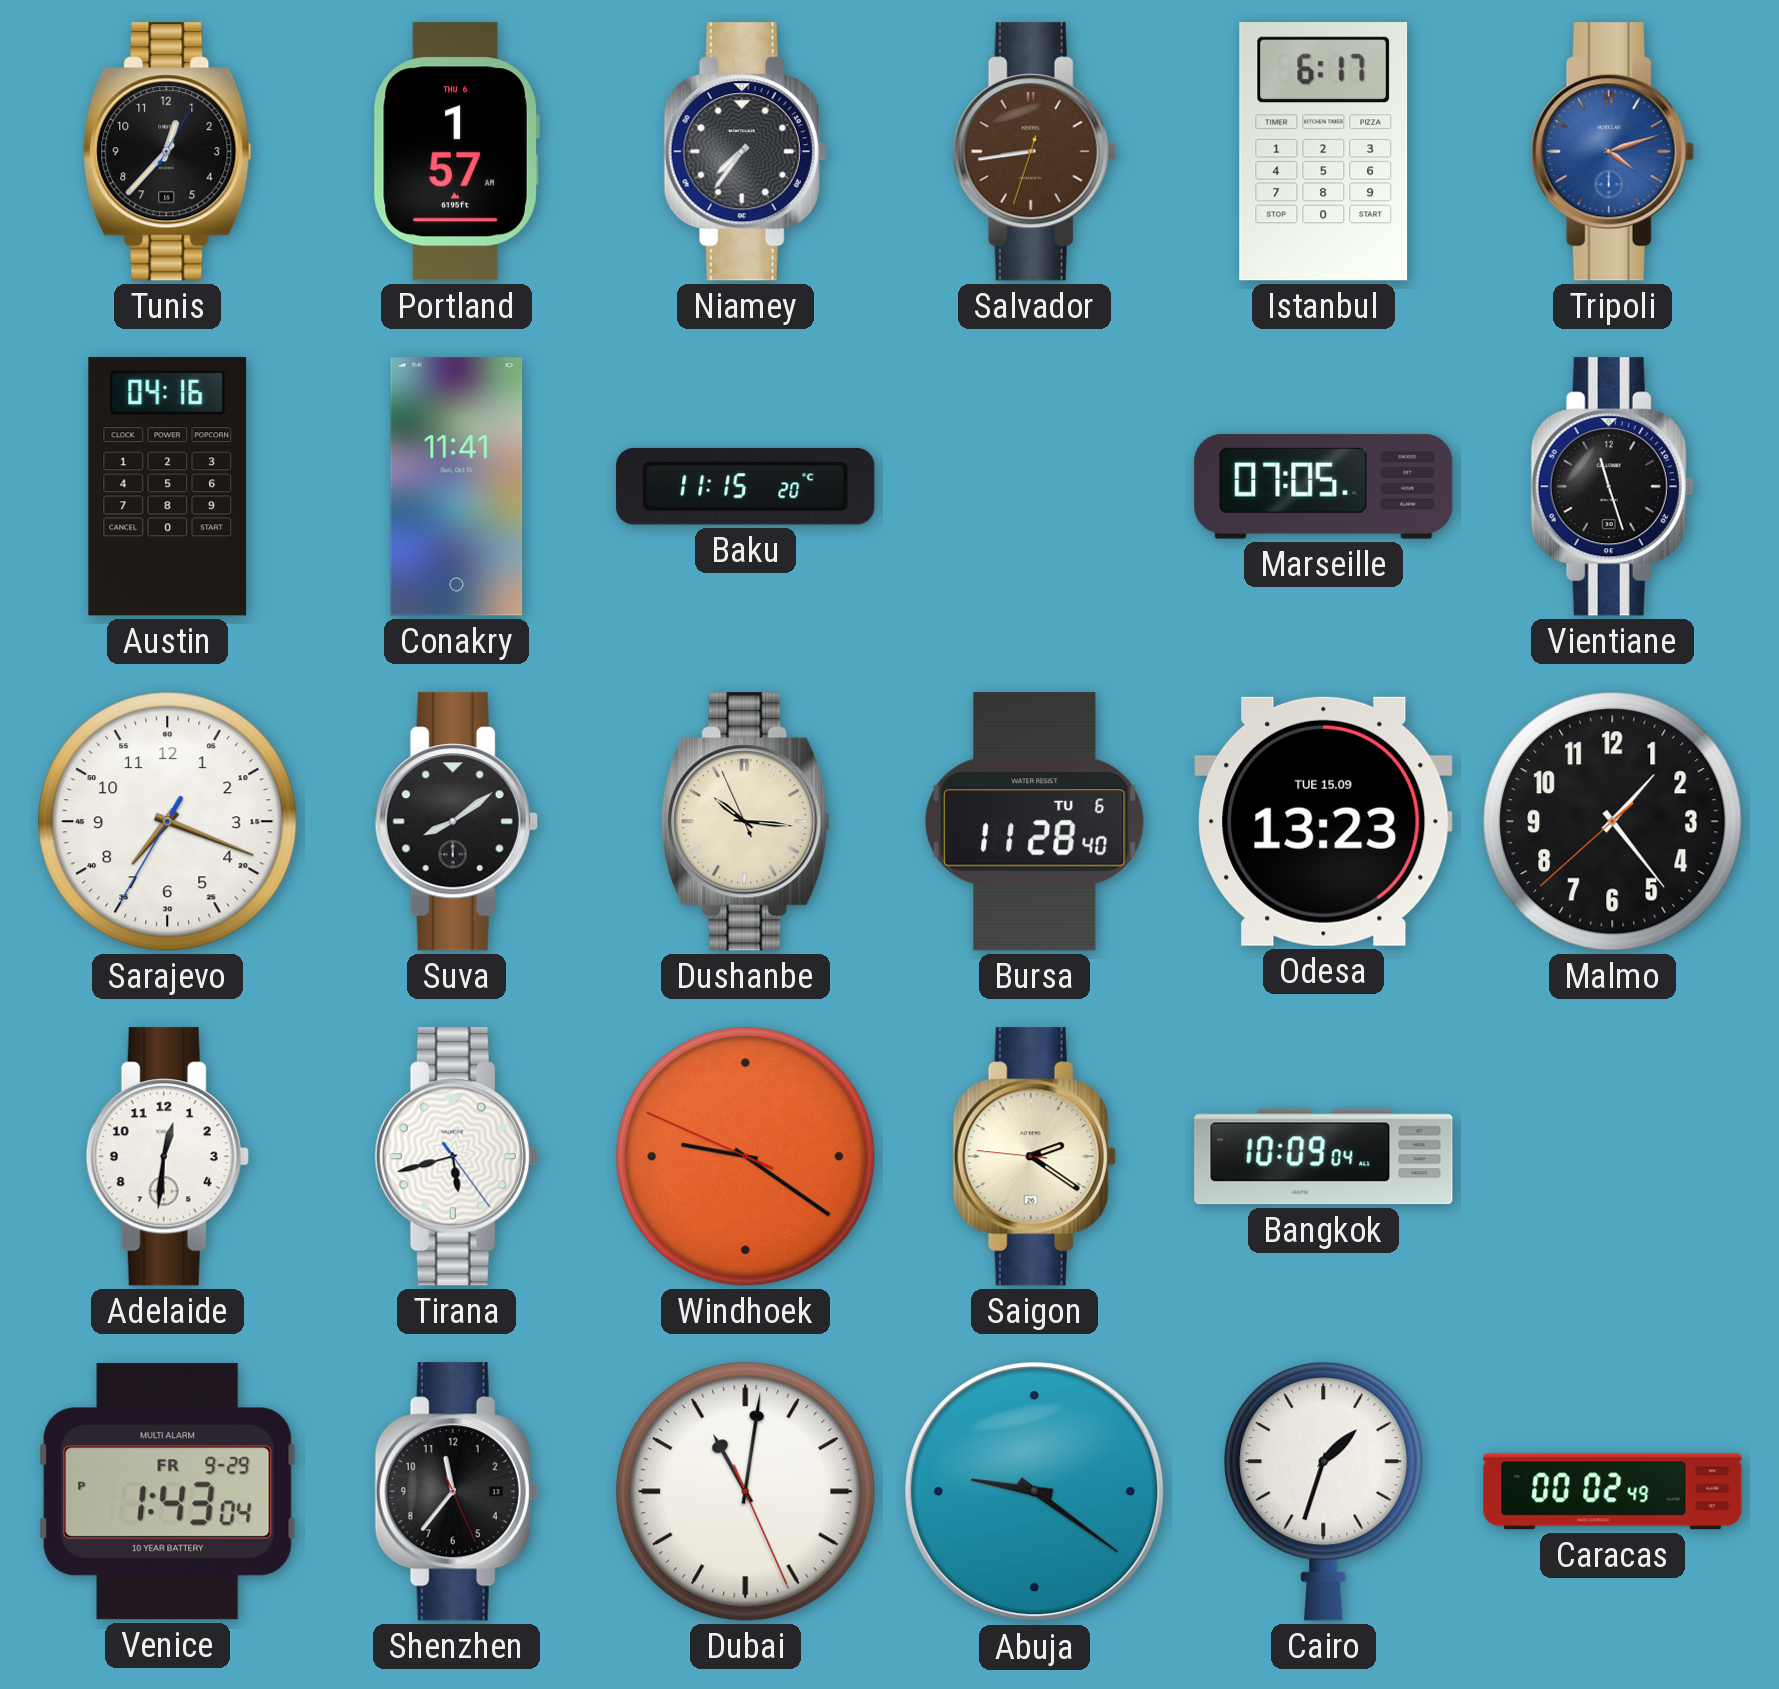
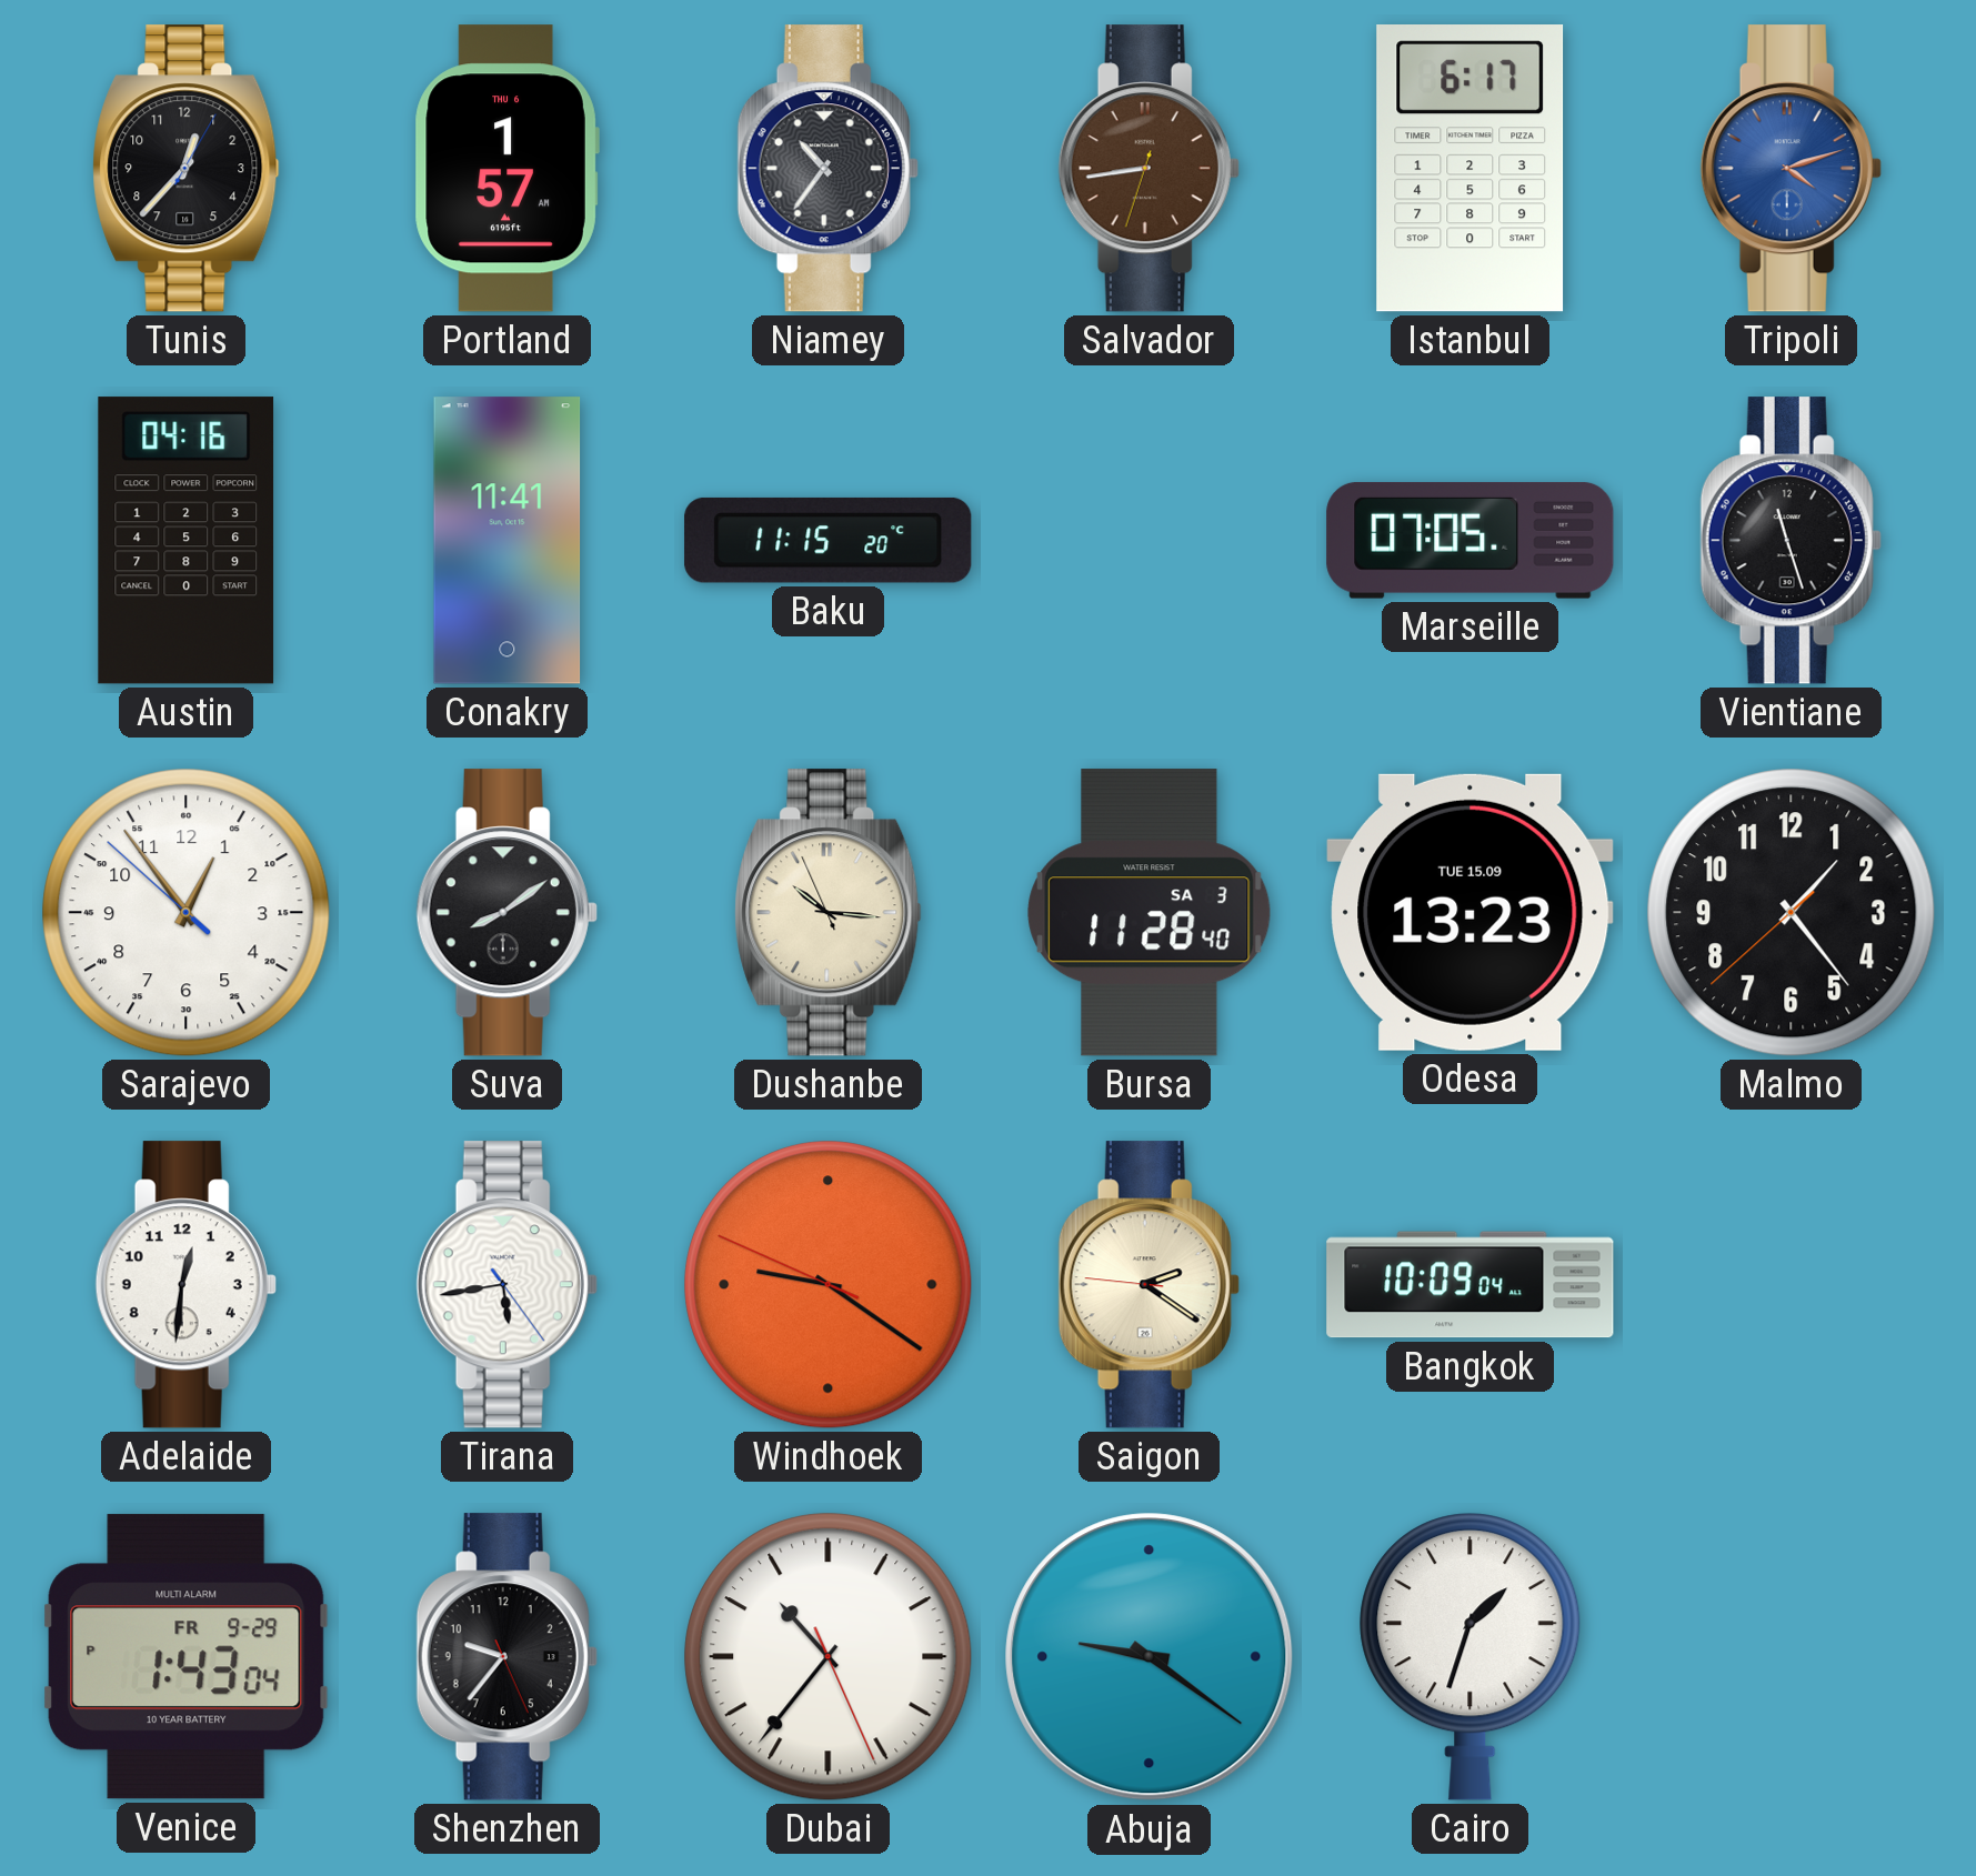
Niamey: 7:36 -> 10:36 (827, 169)
Sarajevo: 7:18 -> 12:53 (187, 913)
Bursa date: TU 6 -> SA 3 (1150, 913)
Tirana: 5:42 -> 5:43 (506, 1285)
Shenzhen: 11:36 -> 9:36 (506, 1657)
Dubai: 11:01 -> 10:36 (829, 1657)
Caracas: 00:02 -> none (1613, 1492)
